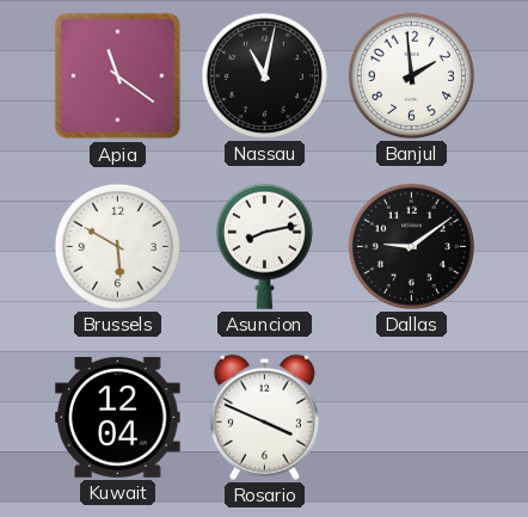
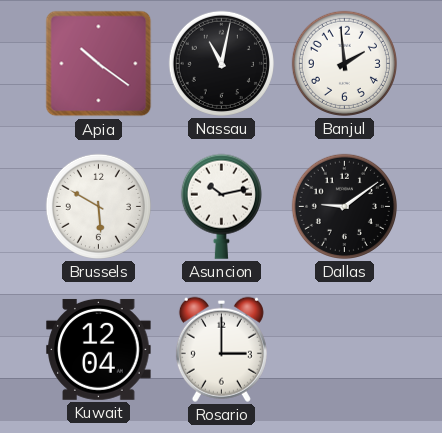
Apia: 11:21 -> 10:21 (99, 64)
Asuncion: 8:13 -> 10:13 (221, 206)
Rosario: 3:49 -> 3:00 (221, 349)
